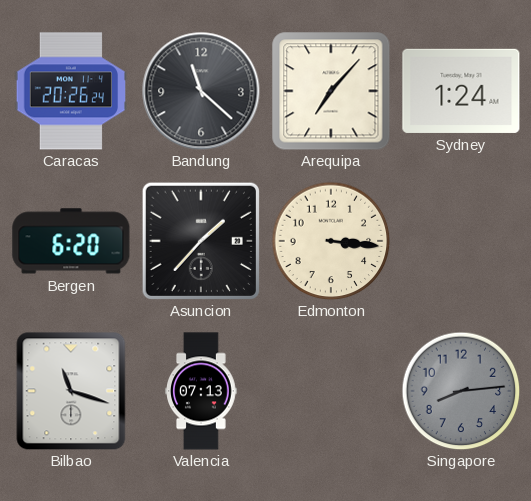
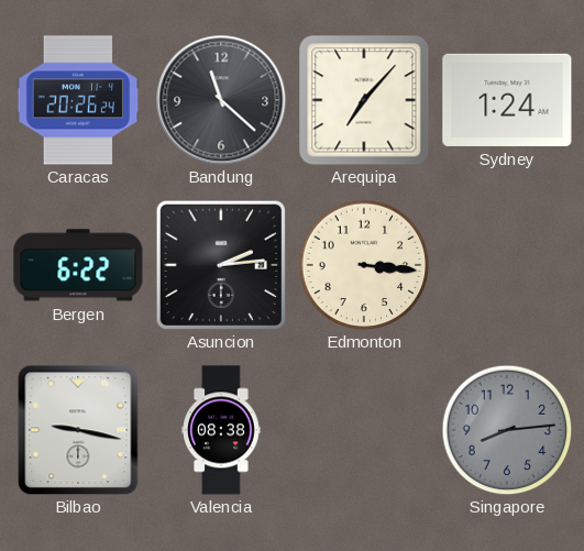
Bergen: 6:20 -> 6:22 (78, 265)
Asuncion: 1:37 -> 2:14 (221, 265)
Bilbao: 11:18 -> 9:17 (78, 430)
Valencia: 07:13 -> 08:38 (221, 430)
